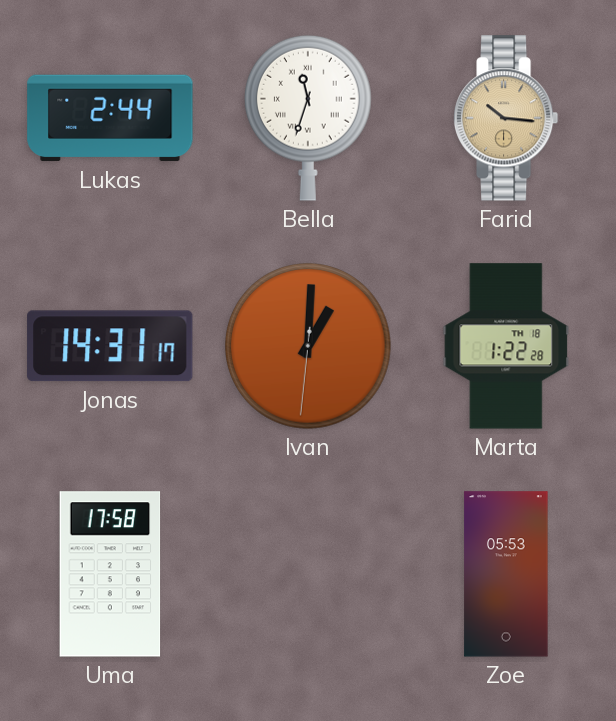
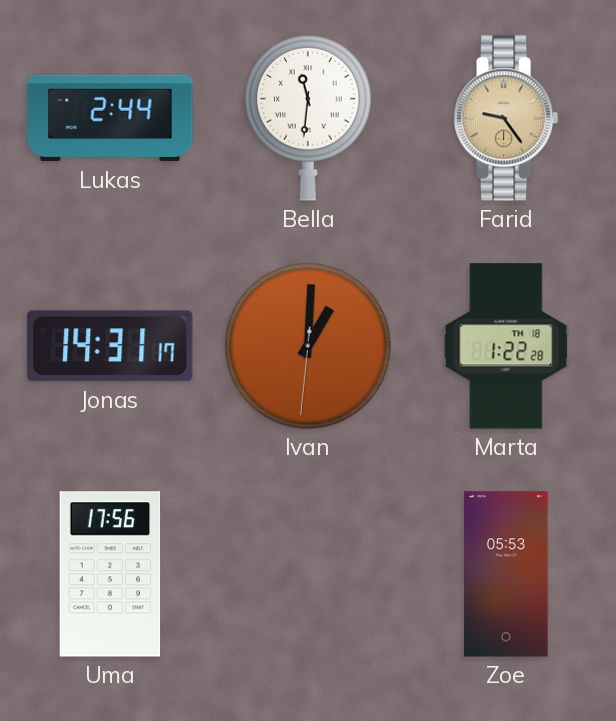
Bella: 11:33 -> 11:31 (308, 118)
Farid: 10:16 -> 9:24 (506, 118)
Uma: 17:58 -> 17:56 (110, 574)
